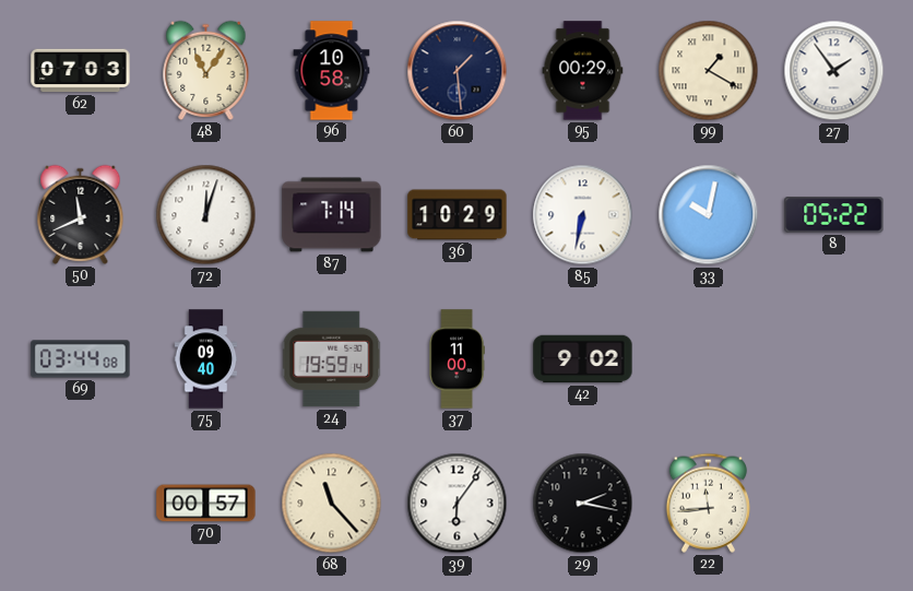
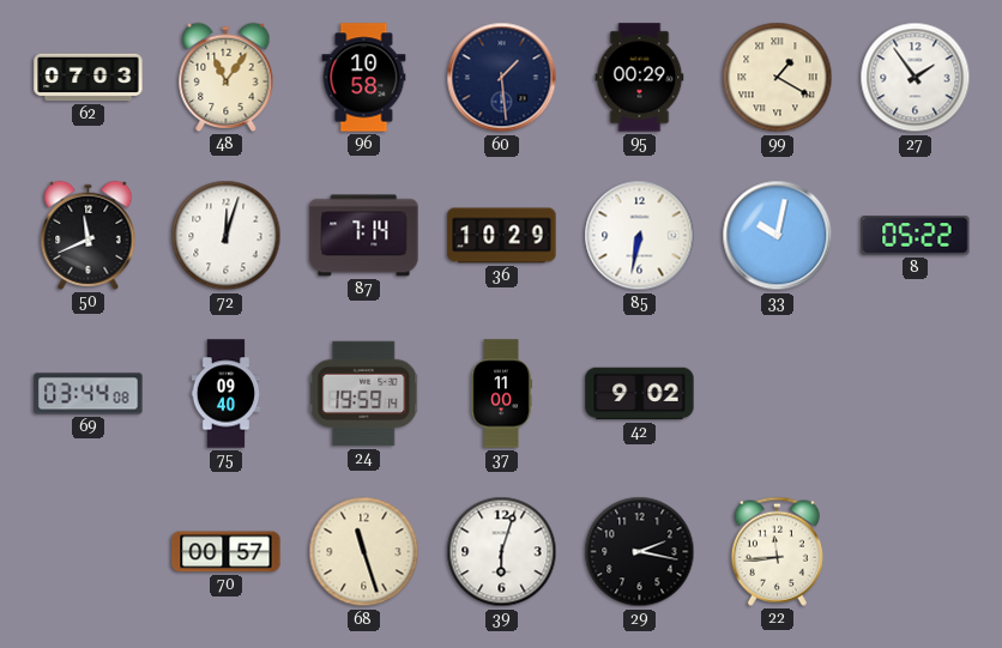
68: 11:23 -> 11:27 (364, 552)
39: 6:06 -> 6:03 (502, 552)
